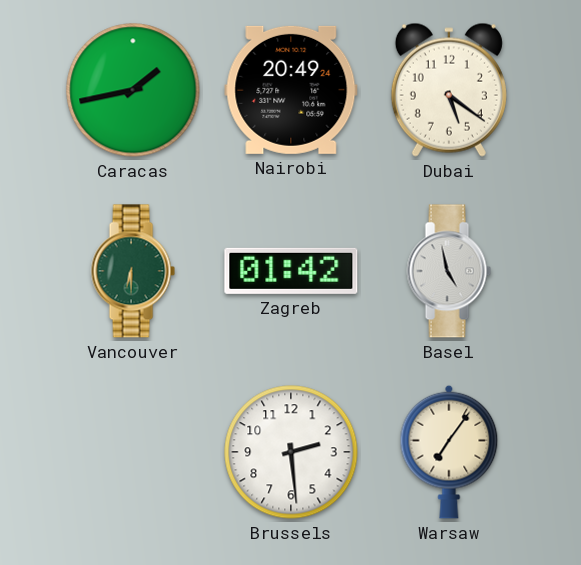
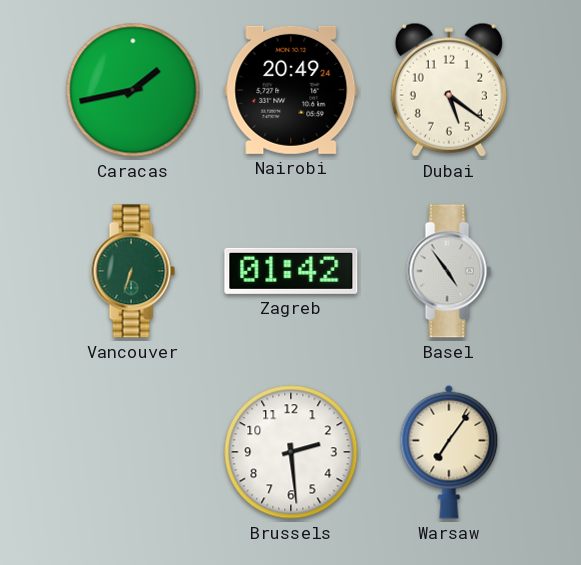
Vancouver: 6:30 -> 6:33 (133, 271)
Basel: 4:58 -> 4:54 (449, 271)
